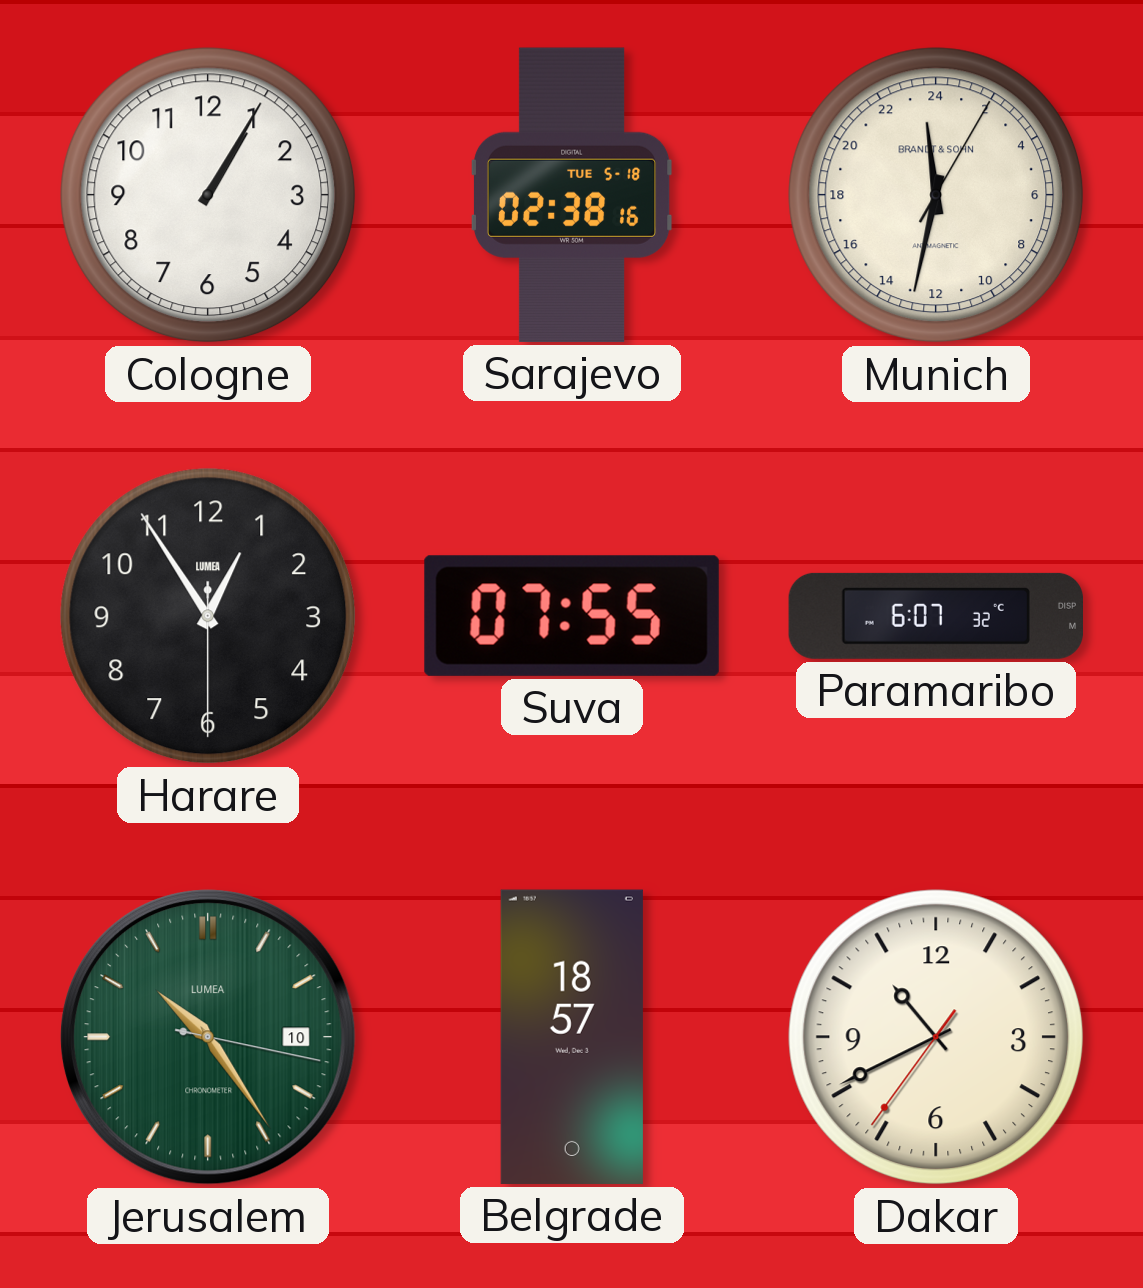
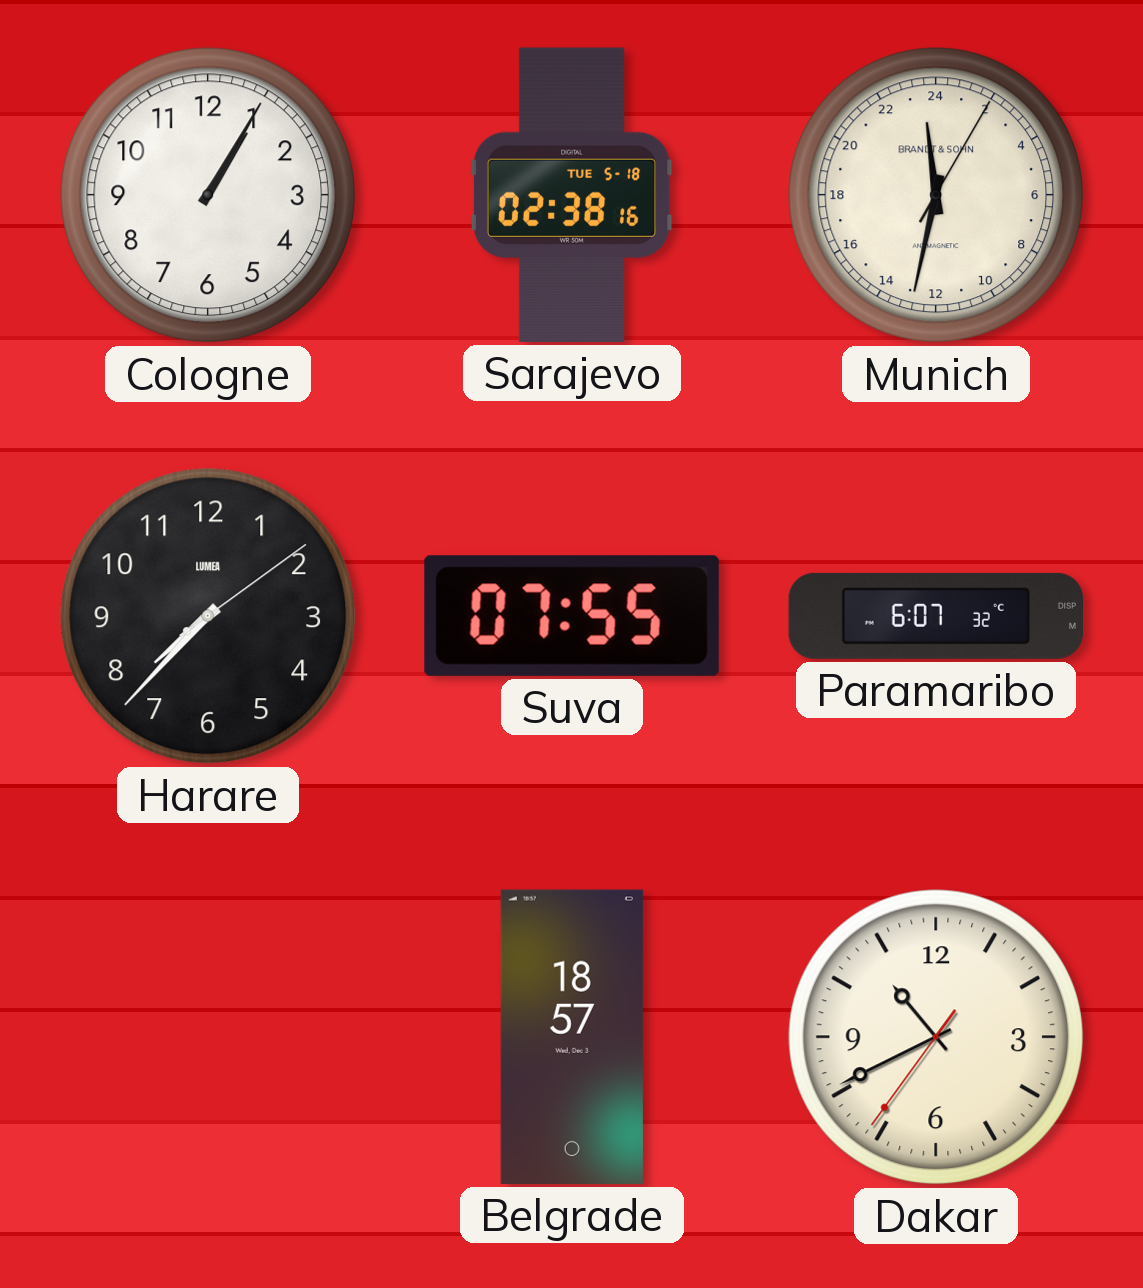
Harare: 12:54 -> 7:37 (208, 616)
Jerusalem: 10:24 -> none (208, 1037)
